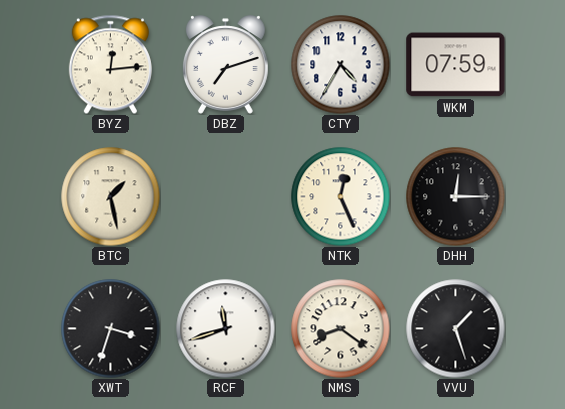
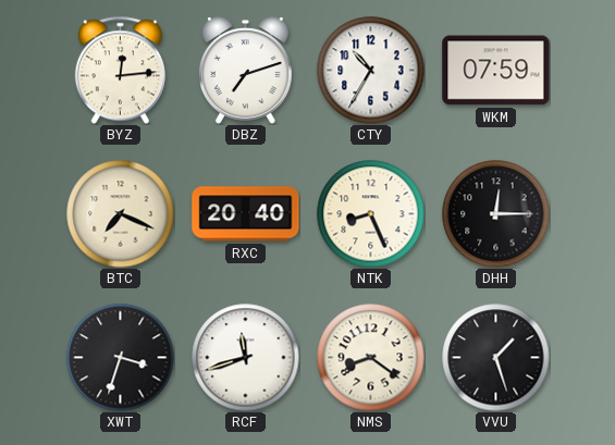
CTY: 4:35 -> 10:35 (371, 71)
BTC: 1:28 -> 7:19 (121, 214)
RXC: none -> 20:40 (246, 214)
NTK: 12:26 -> 8:26 (371, 214)
